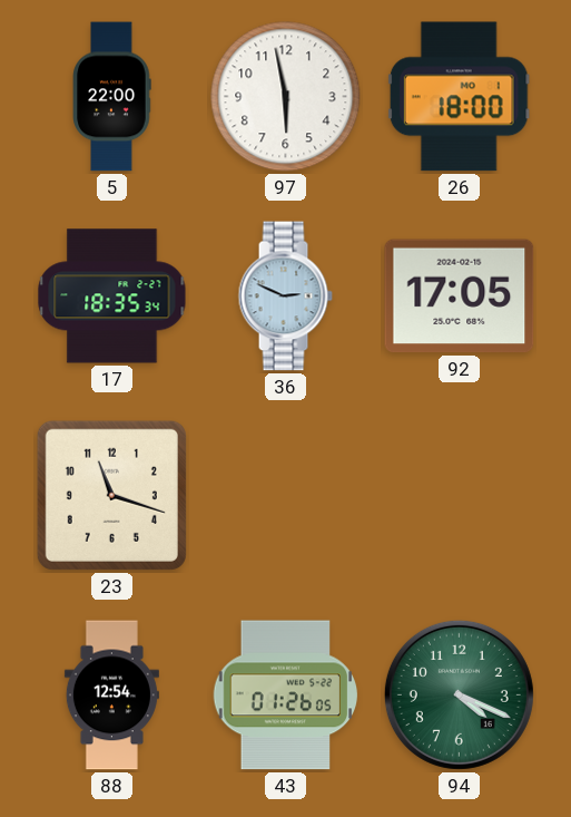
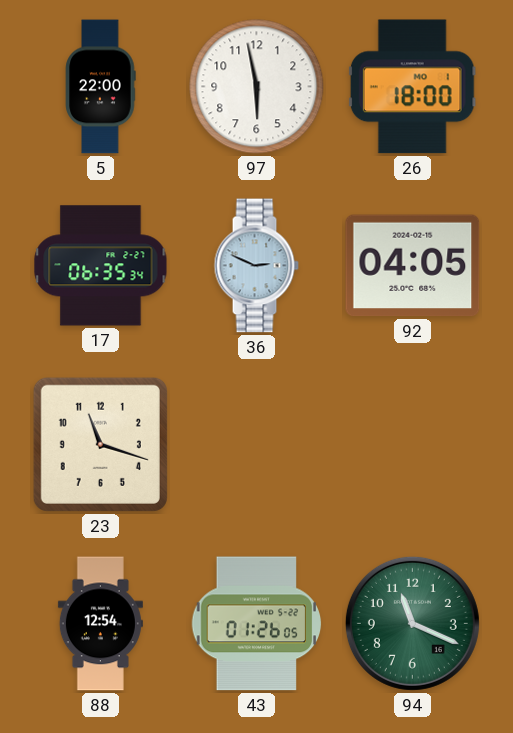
17: 18:35 -> 06:35 (101, 266)
92: 17:05 -> 04:05 (413, 266)
94: 4:19 -> 11:19 (412, 623)
